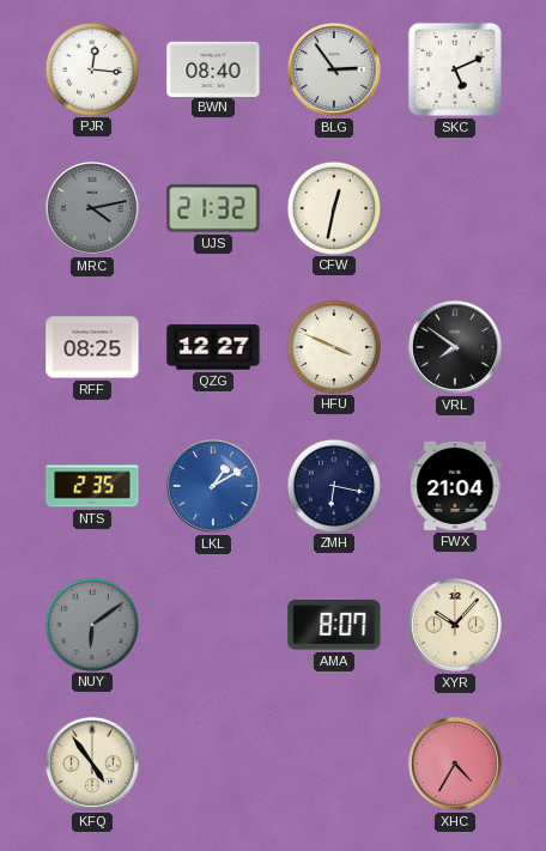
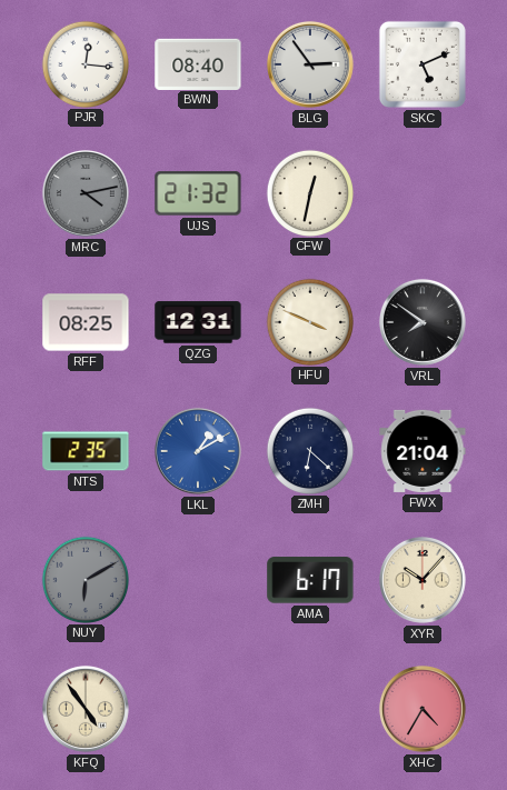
QZG: 12:27 -> 12:31 (198, 322)
ZMH: 6:17 -> 6:22 (309, 450)
NUY: 6:09 -> 6:10 (84, 579)
AMA: 8:07 -> 6:17 (310, 580)
